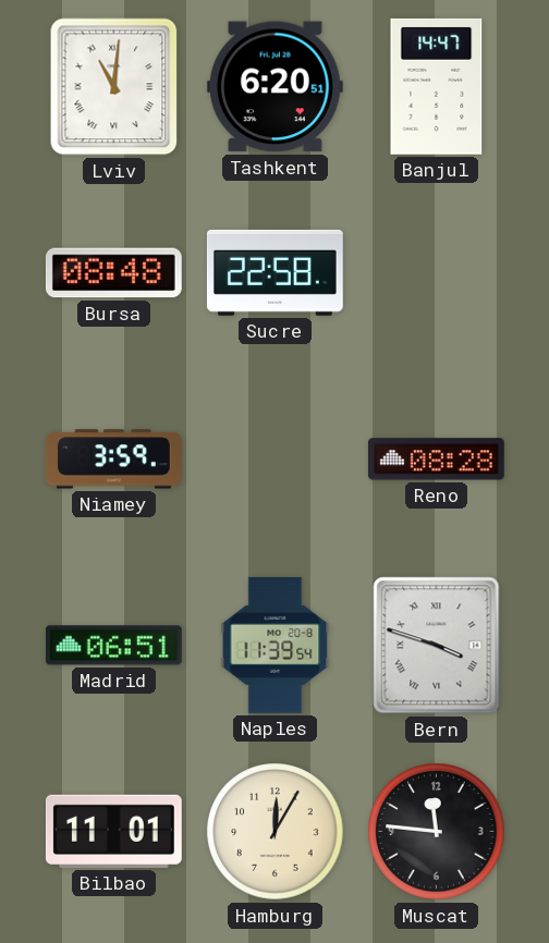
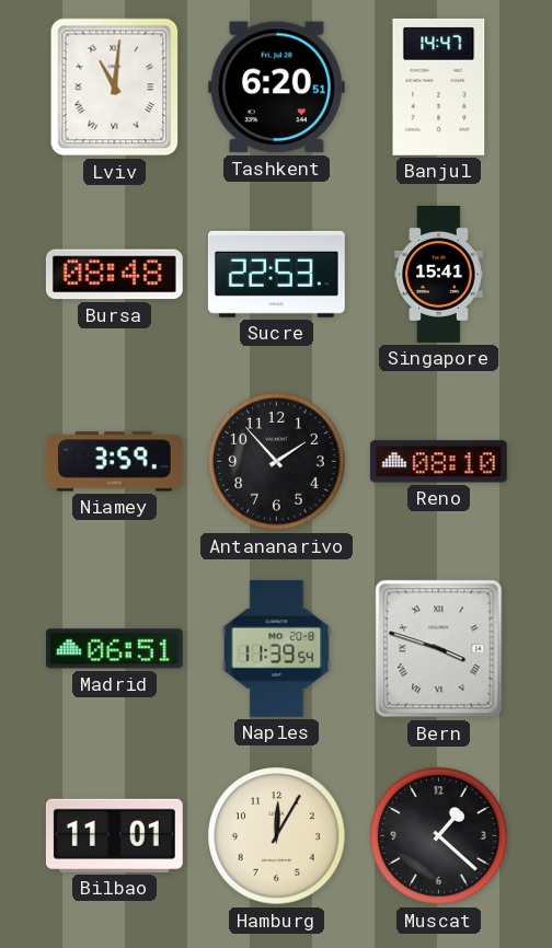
Sucre: 22:58 -> 22:53 (276, 274)
Singapore: none -> 15:41 (439, 275)
Antananarivo: none -> 1:53 (277, 462)
Reno: 08:28 -> 08:10 (438, 462)
Muscat: 11:46 -> 1:22 (439, 836)
